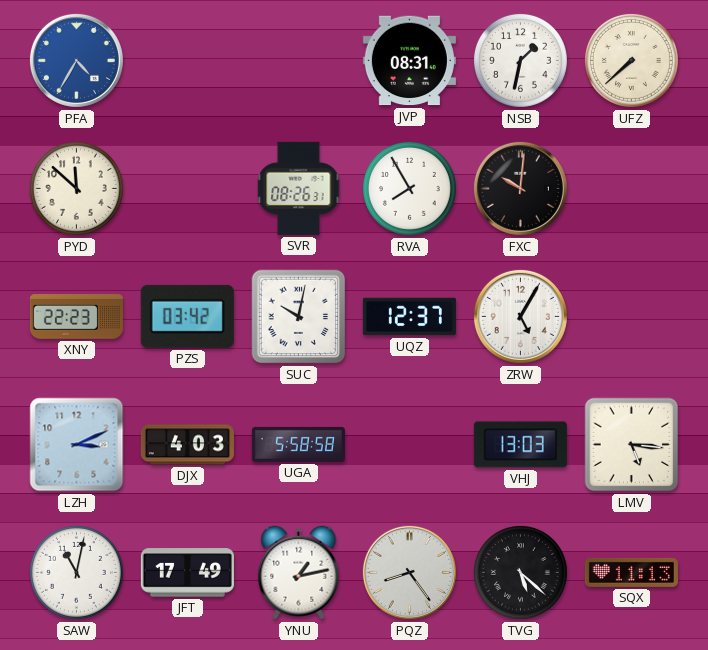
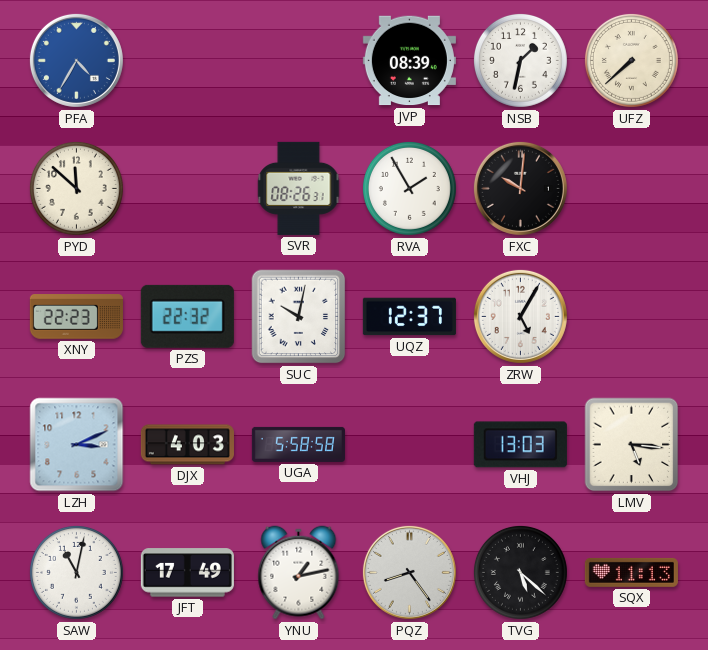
JVP: 08:31 -> 08:39 (409, 61)
RVA: 7:55 -> 1:55 (409, 188)
PZS: 03:42 -> 22:32 (187, 316)
